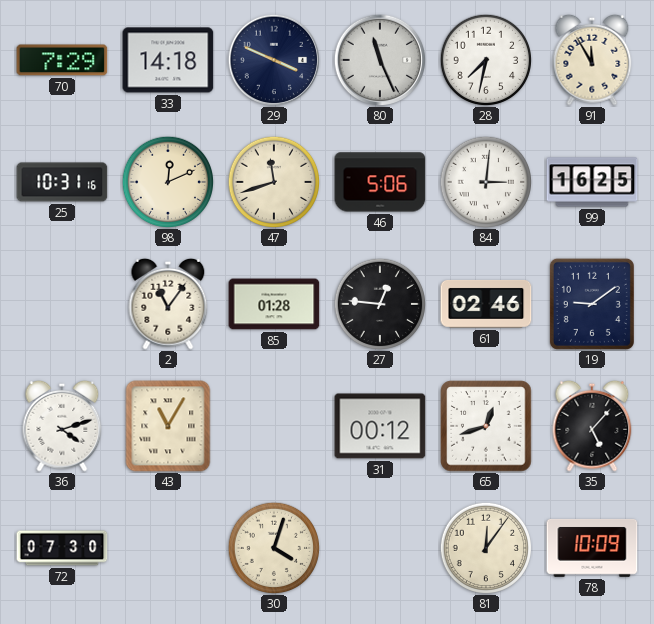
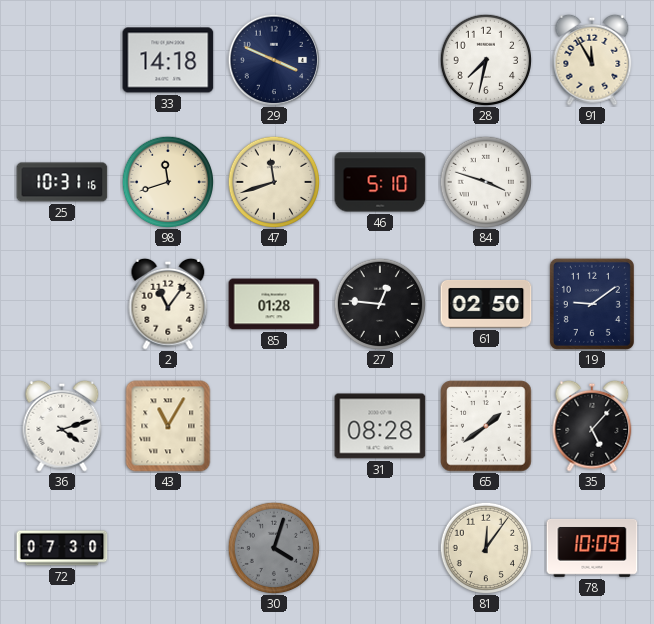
70: 7:29 -> none (62, 60)
80: 11:26 -> none (380, 60)
98: 12:11 -> 11:42 (167, 181)
46: 5:06 -> 5:10 (380, 182)
84: 3:01 -> 3:48 (485, 181)
99: 16:25 -> none (592, 182)
61: 02:46 -> 02:50 (486, 304)
31: 00:12 -> 08:28 (380, 426)
65: 12:42 -> 1:39 (486, 426)
30 dial: cream -> grey (273, 547)
